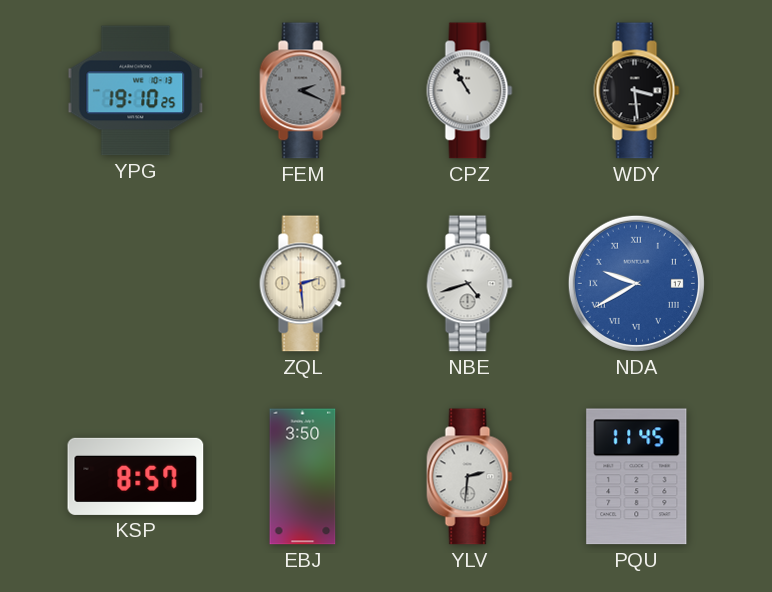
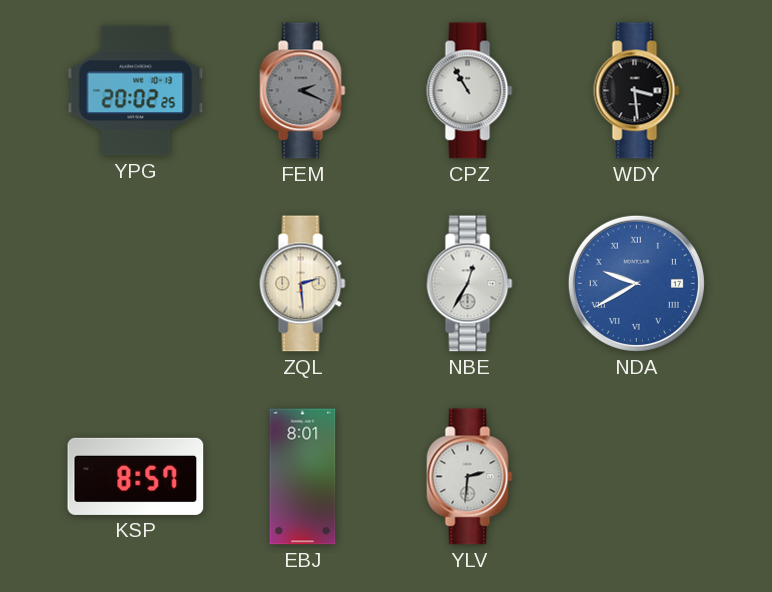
YPG: 19:10 -> 20:02 (136, 91)
NBE: 4:42 -> 12:35 (470, 284)
EBJ: 3:50 -> 8:01 (303, 477)
PQU: 11:45 -> none (637, 477)
